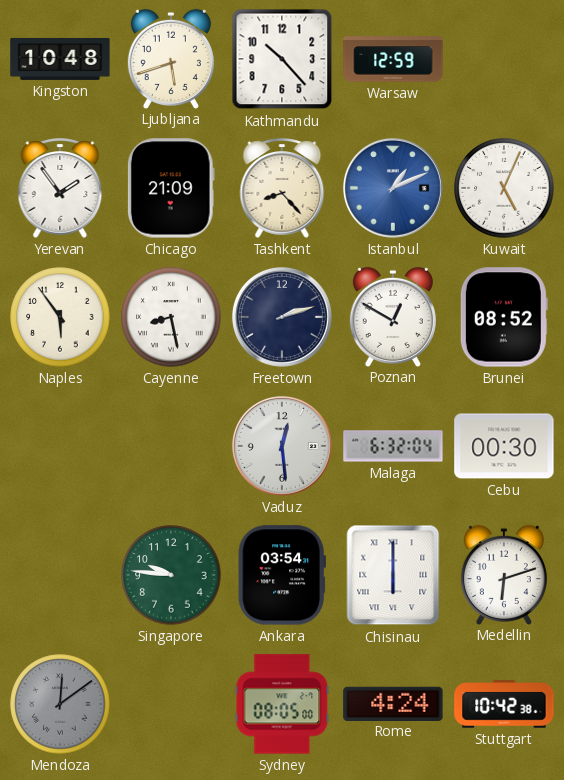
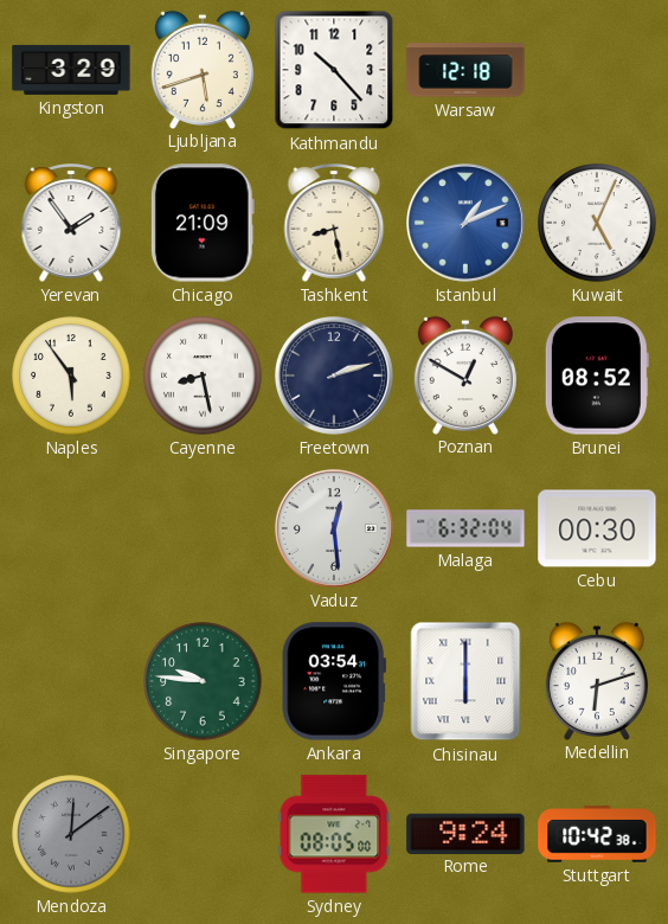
Kingston: 10:48 -> 3:29 (71, 70)
Warsaw: 12:59 -> 12:18 (465, 70)
Tashkent: 8:23 -> 8:28 (334, 223)
Rome: 4:24 -> 9:24 (465, 833)
